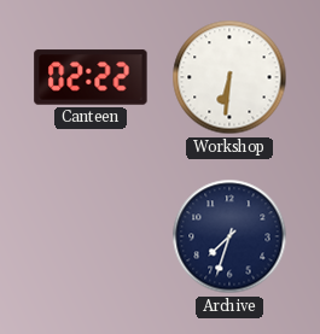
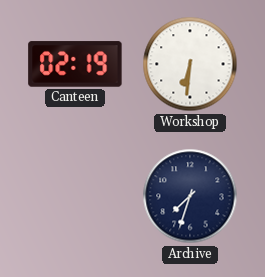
Canteen: 02:22 -> 02:19 (75, 64)
